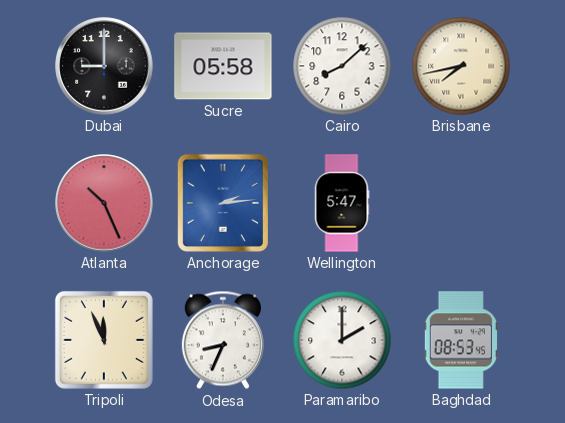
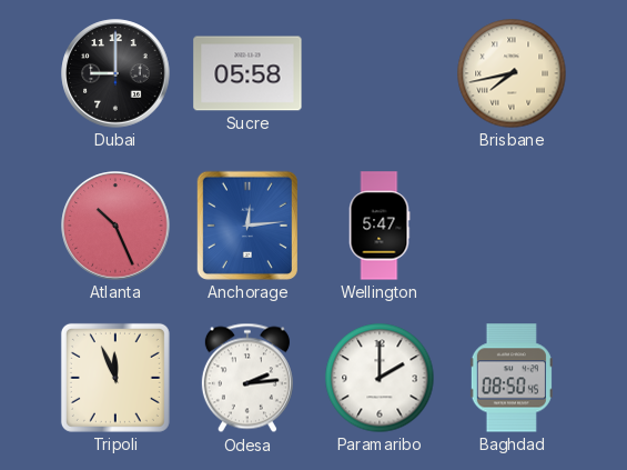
Cairo: 8:08 -> none (342, 66)
Anchorage: 2:14 -> 12:14 (247, 226)
Odesa: 8:34 -> 2:14 (247, 378)
Baghdad: 08:53 -> 08:50 (512, 378)
